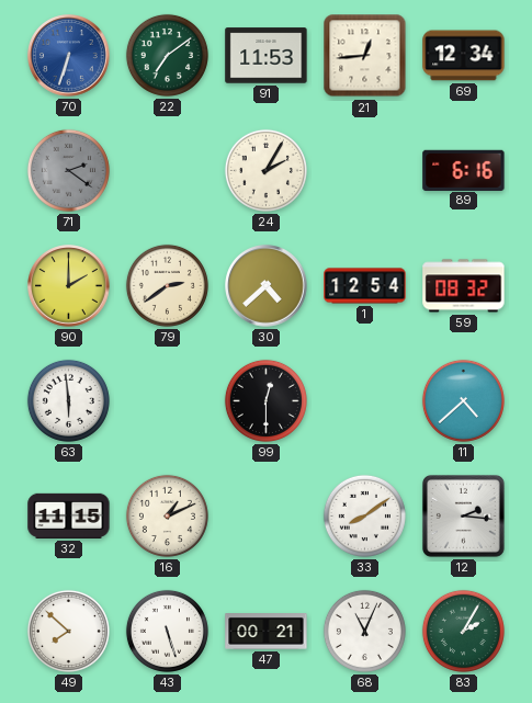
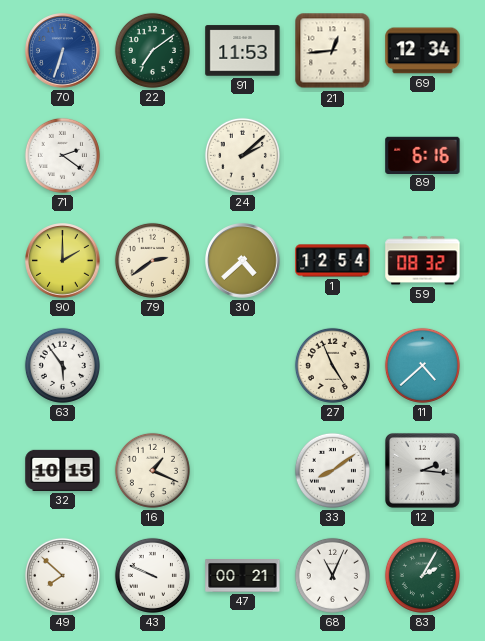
71 dial: grey -> white (62, 155)
24: 2:05 -> 2:08 (242, 155)
63: 5:59 -> 5:54 (62, 365)
99: 12:30 -> none (265, 400)
27: none -> 4:56 (332, 365)
32: 11:15 -> 10:15 (63, 470)
16: 1:11 -> 1:19 (152, 470)
43: 5:27 -> 9:49 (152, 575)
